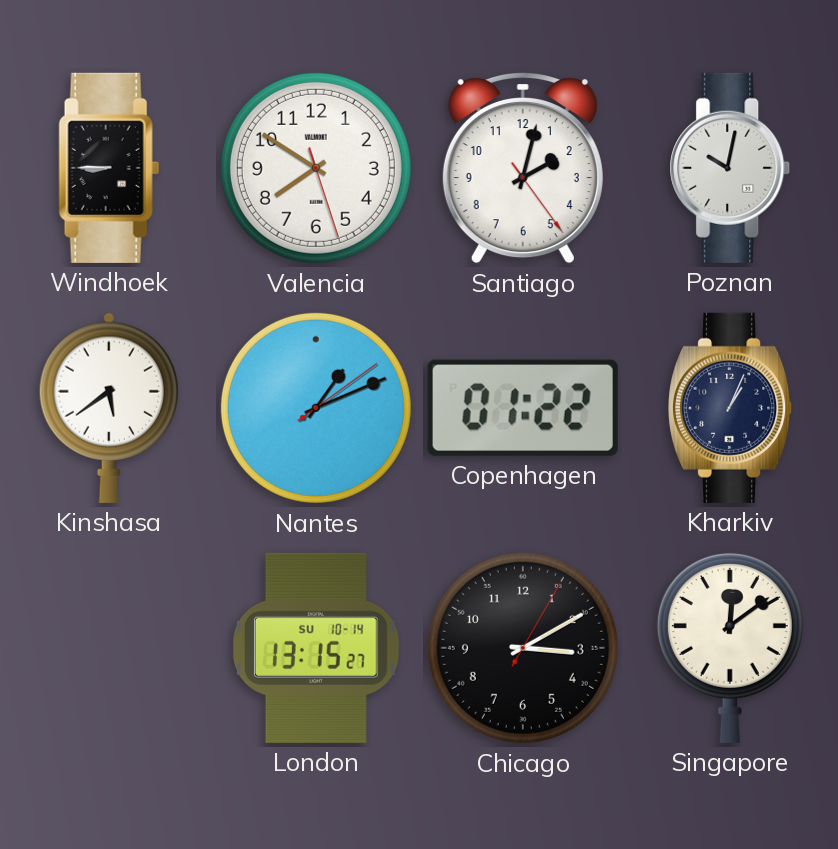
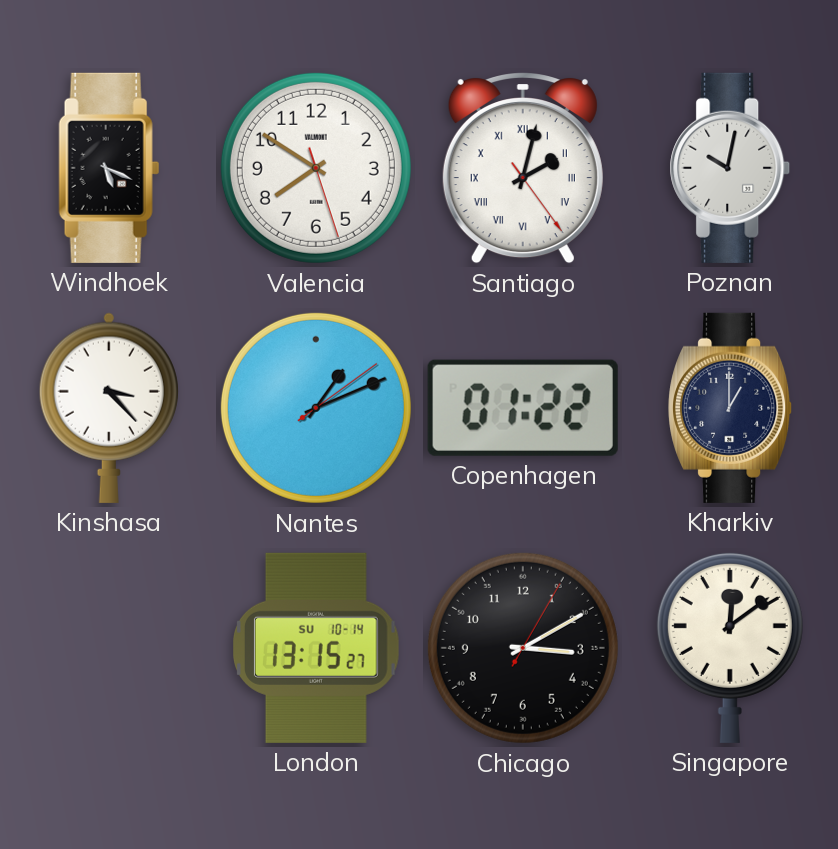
Windhoek: 8:45 -> 5:19 (109, 168)
Santiago numerals: Arabic -> Roman (523, 169)
Kinshasa: 5:39 -> 3:23 (109, 408)
Kharkiv: 1:04 -> 1:00 (731, 408)
